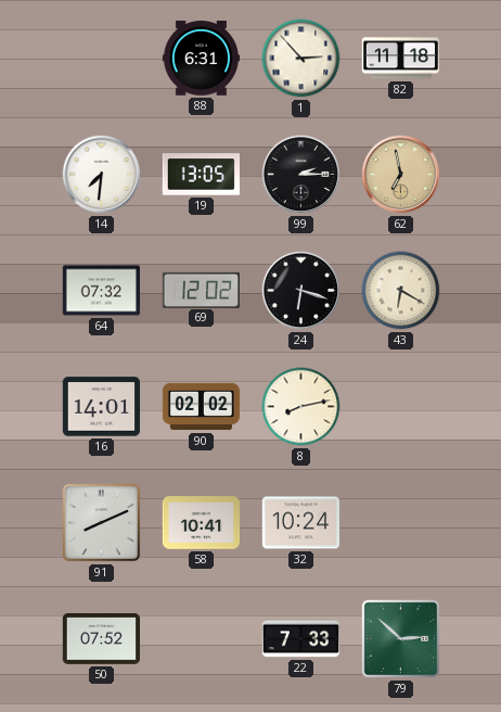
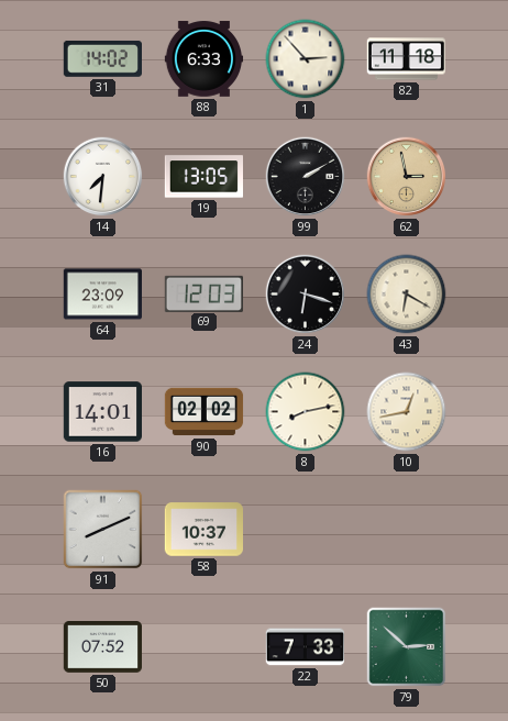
31: none -> 14:02 (102, 58)
88: 6:31 -> 6:33 (205, 59)
99: 2:15 -> 2:10 (306, 177)
62: 6:58 -> 2:58 (407, 177)
64: 07:32 -> 23:09 (102, 295)
69: 12:02 -> 12:03 (203, 293)
10: none -> 12:43 (407, 412)
58: 10:41 -> 10:37 (203, 530)
32: 10:24 -> none (300, 523)
